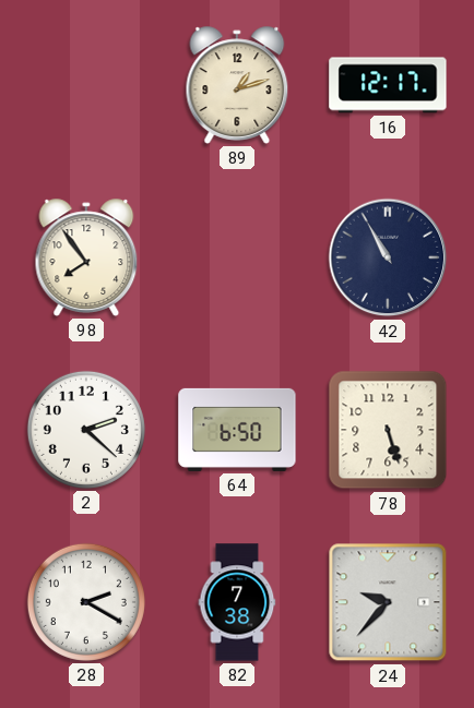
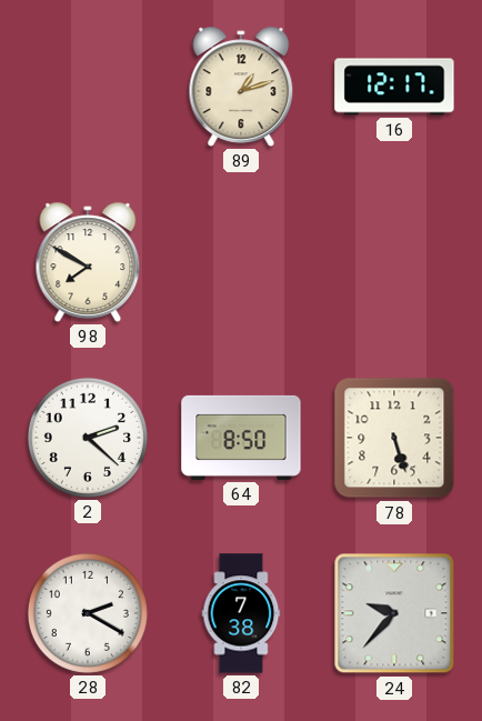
98: 7:54 -> 7:50 (88, 262)
42: 10:55 -> none (388, 257)
64: 6:50 -> 8:50 (241, 438)
